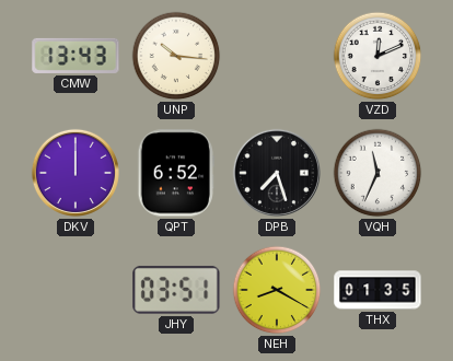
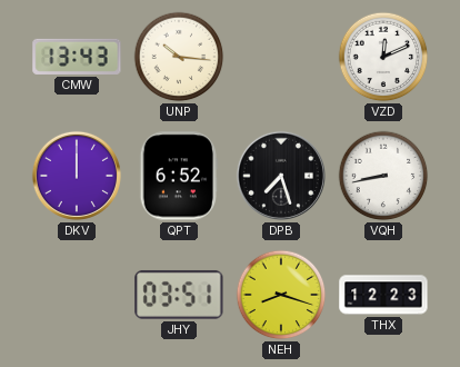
VQH: 11:34 -> 8:43 (383, 176)
NEH: 8:20 -> 8:18 (281, 295)
THX: 01:35 -> 12:23 (383, 295)
